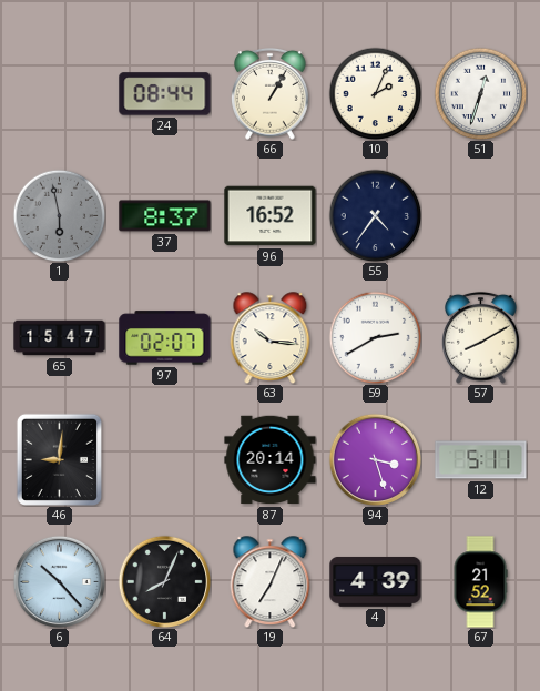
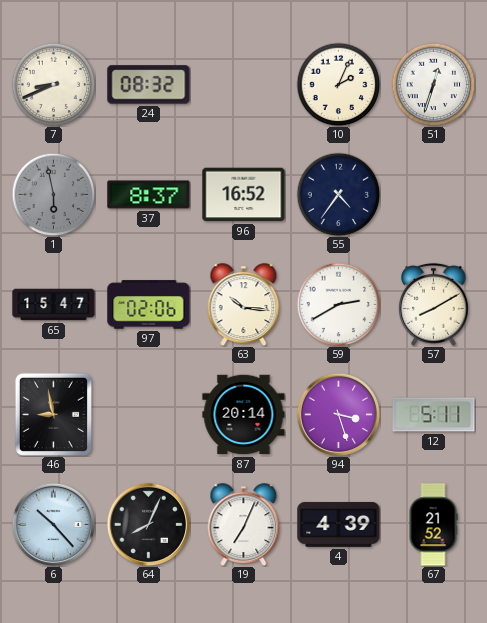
7: none -> 8:41 (53, 84)
24: 08:44 -> 08:32 (149, 85)
66: 1:05 -> none (271, 93)
97: 02:07 -> 02:06 (149, 305)
46: 9:01 -> 8:58 (53, 414)
